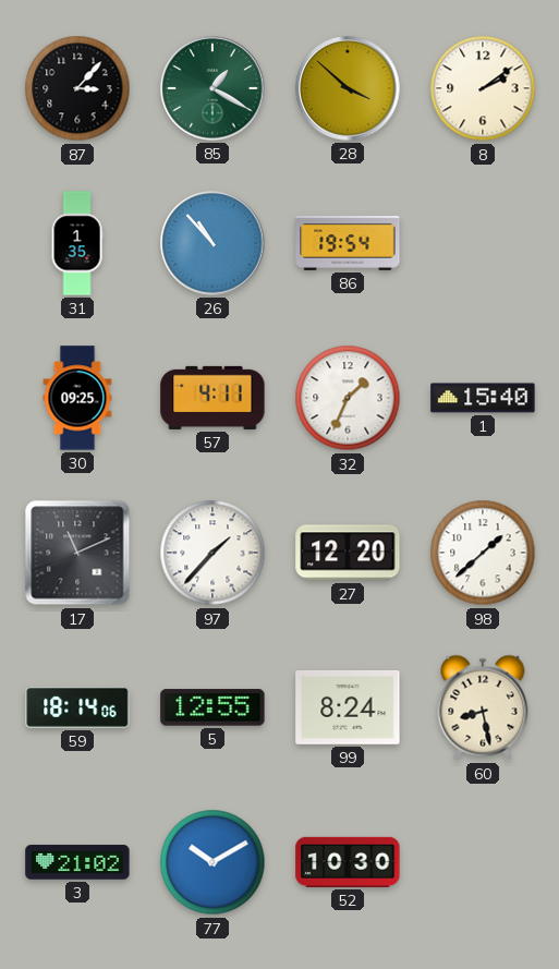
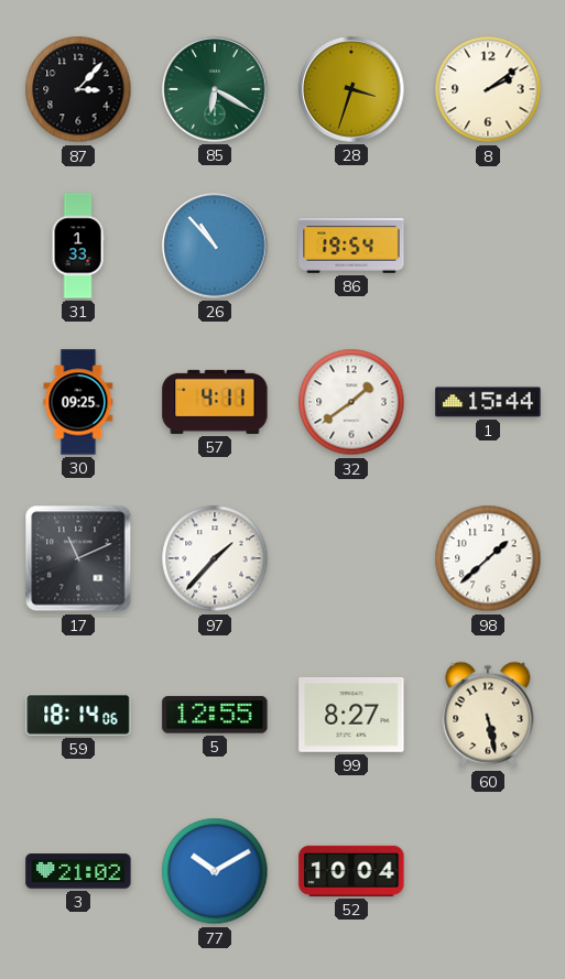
85: 1:20 -> 6:20 (215, 89)
28: 3:52 -> 3:33 (351, 89)
31: 1:35 -> 1:33 (78, 246)
32: 1:34 -> 1:39 (351, 402)
1: 15:40 -> 15:44 (488, 402)
27: 12:20 -> none (348, 553)
99: 8:24 -> 8:27 (351, 715)
60: 8:28 -> 5:28 (488, 715)
52: 10:30 -> 10:04 (351, 871)
